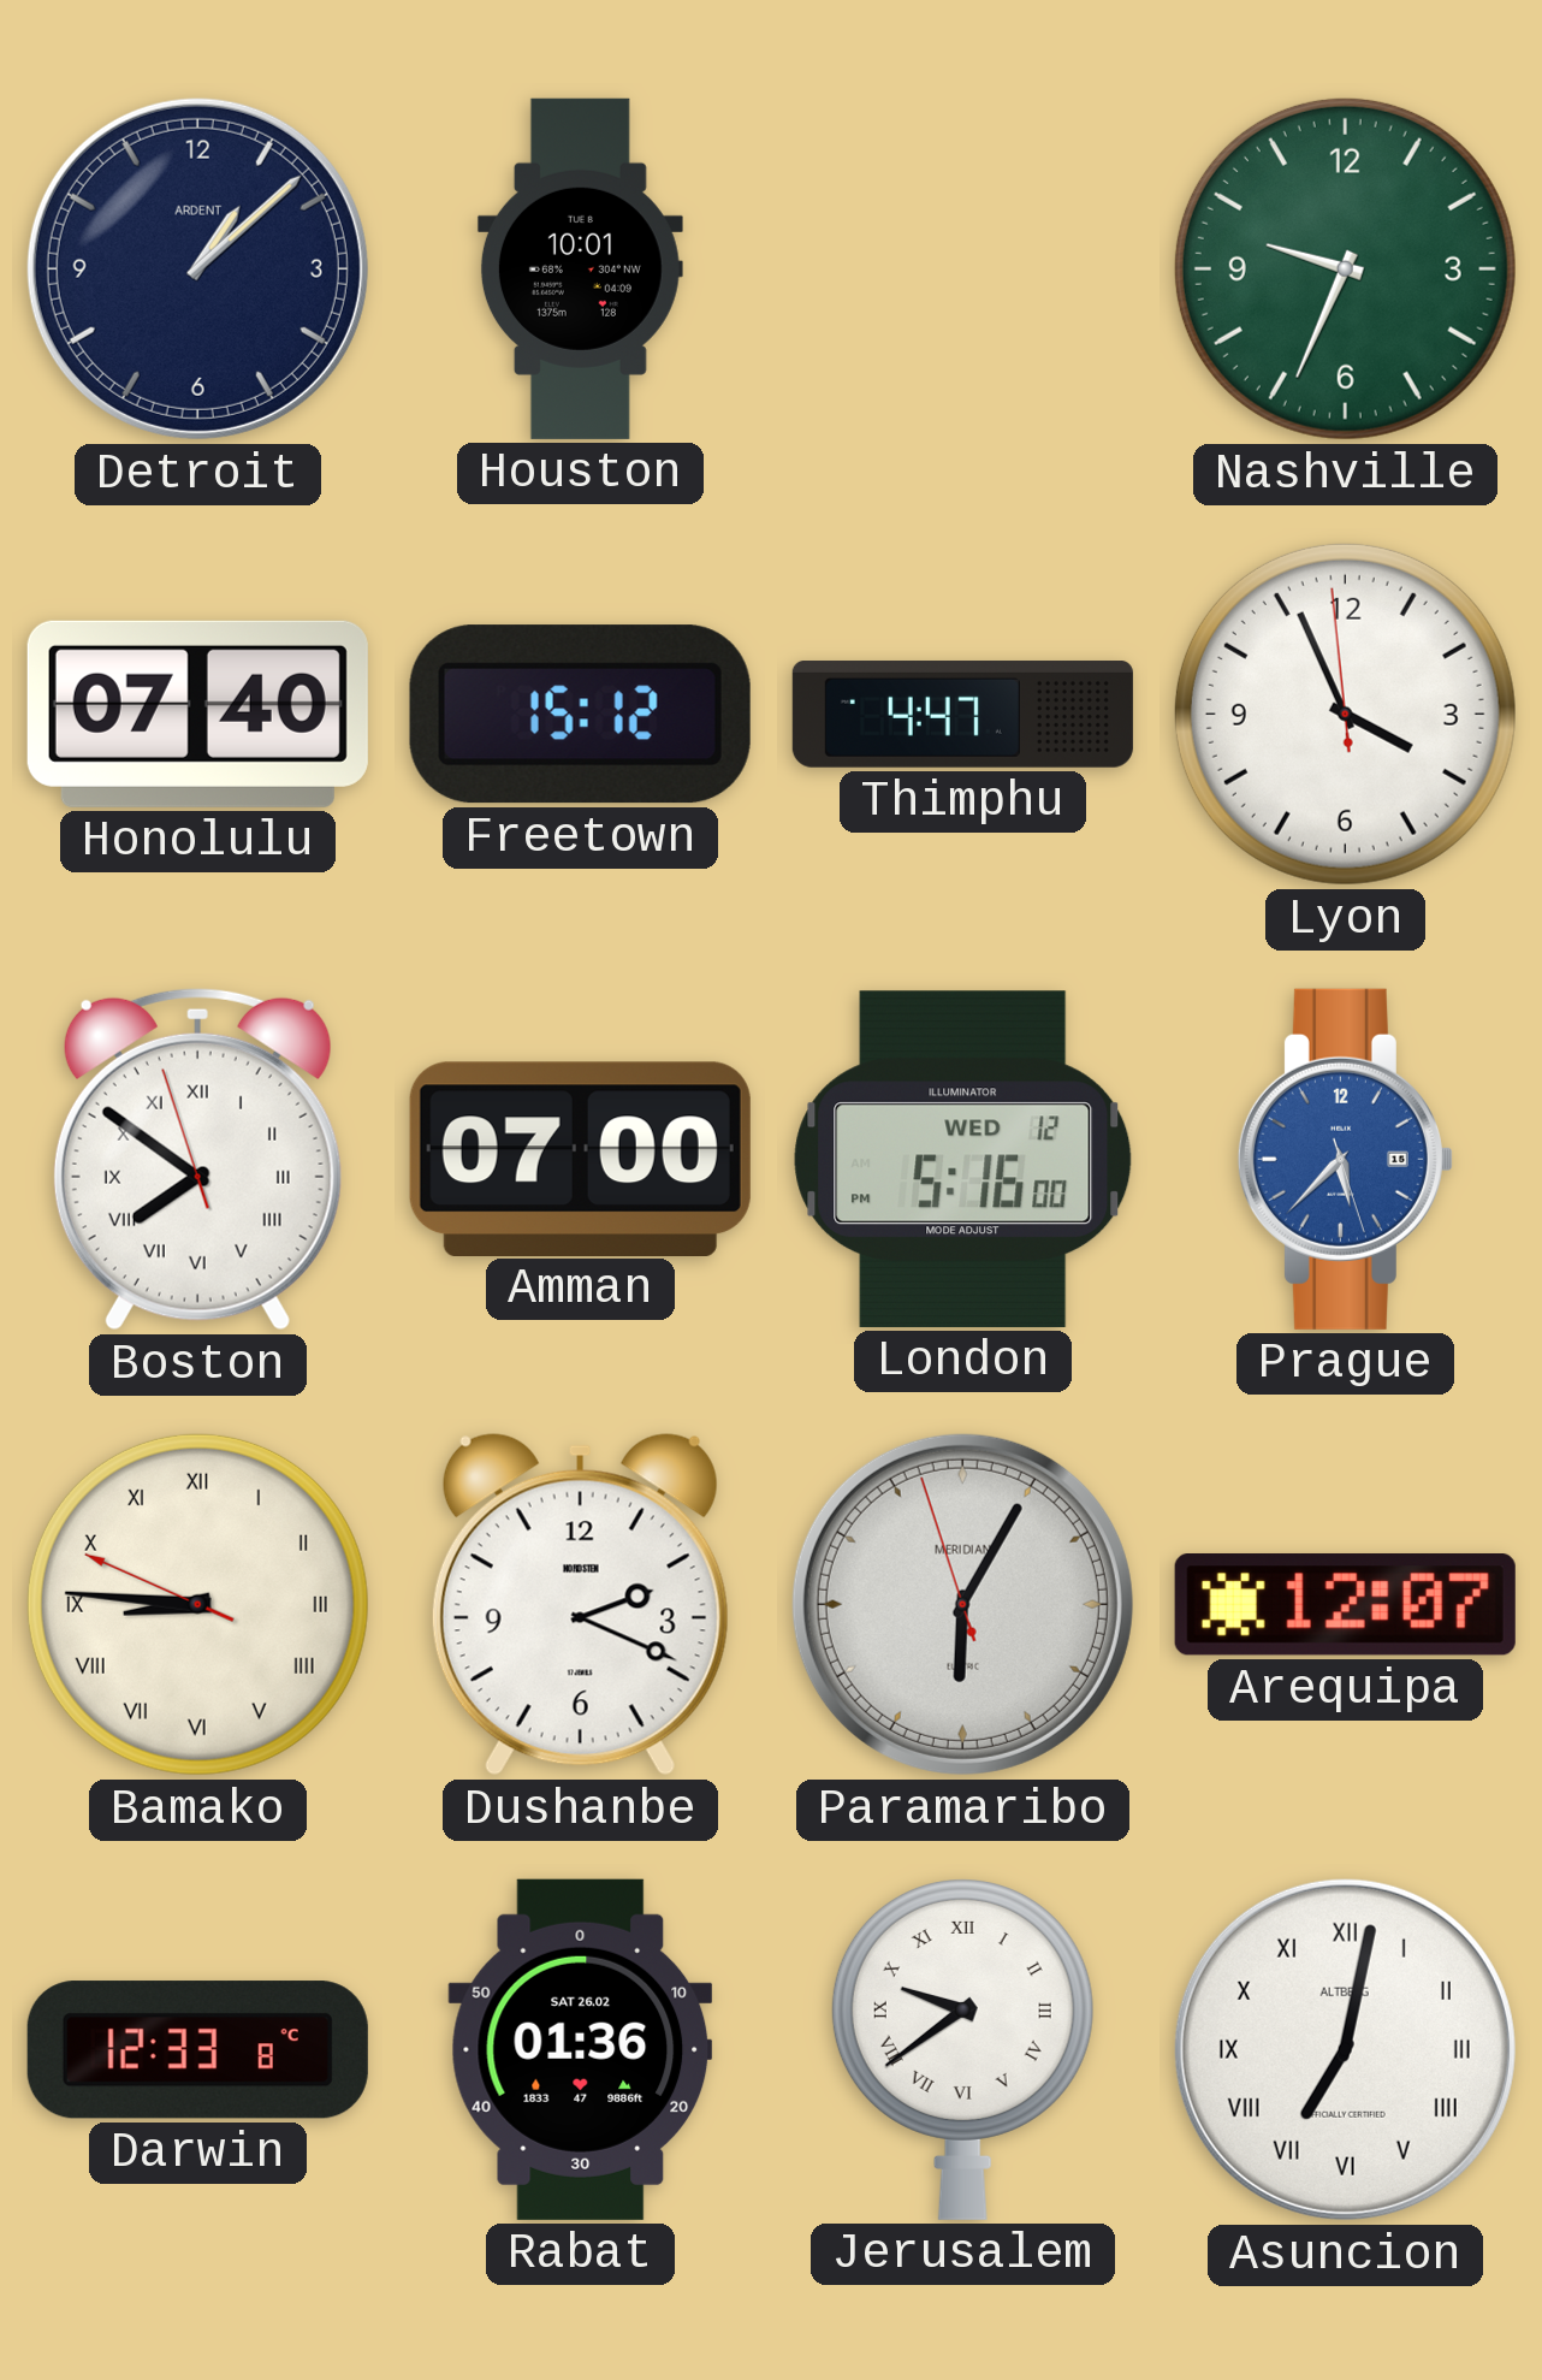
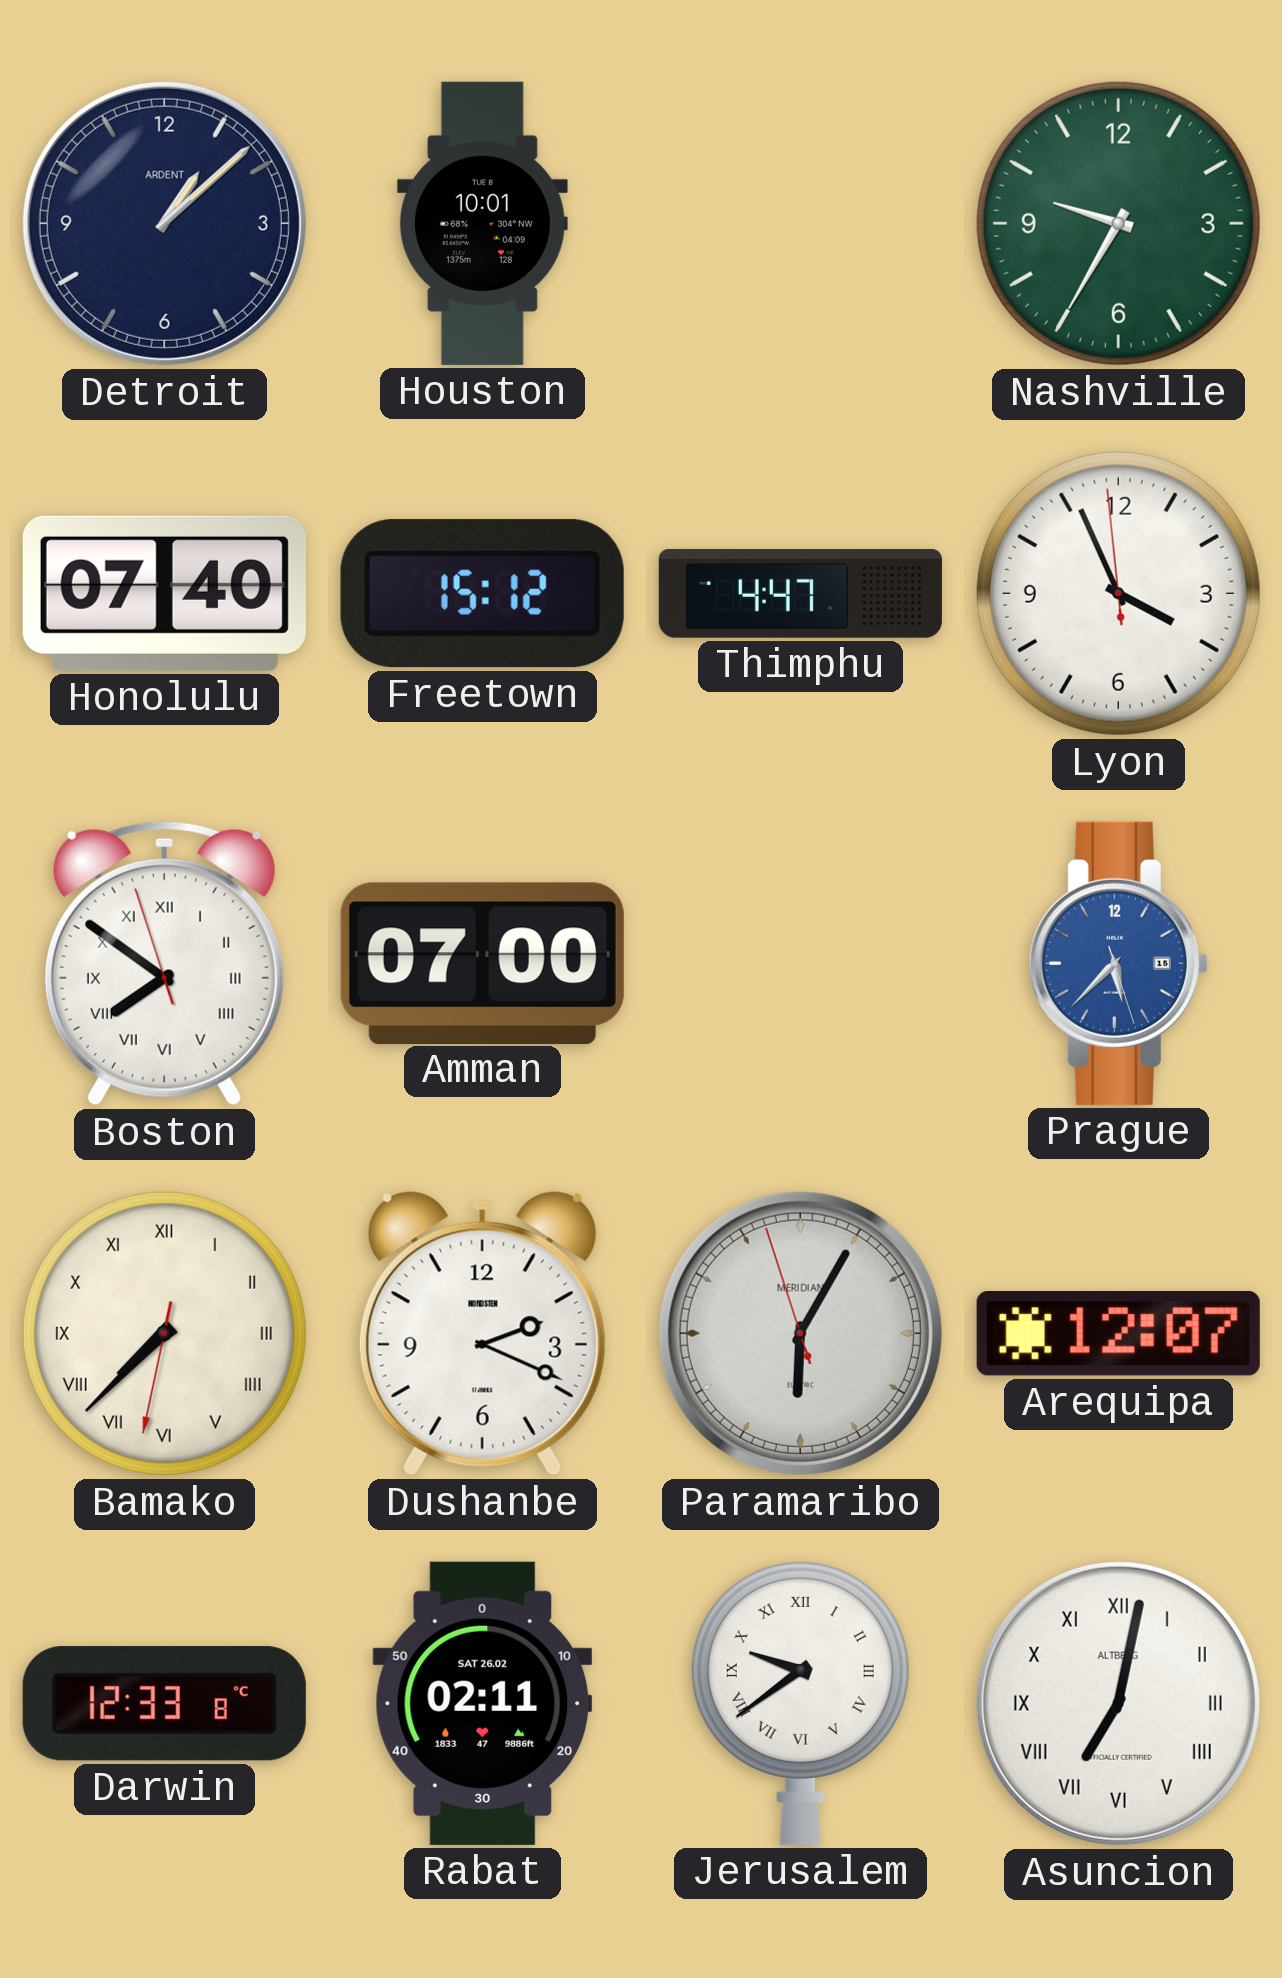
Nashville: 9:34 -> 9:35 (1118, 223)
London: 5:16 -> none (963, 1159)
Bamako: 8:45 -> 7:37 (164, 1333)
Rabat: 01:36 -> 02:11 (483, 1703)
